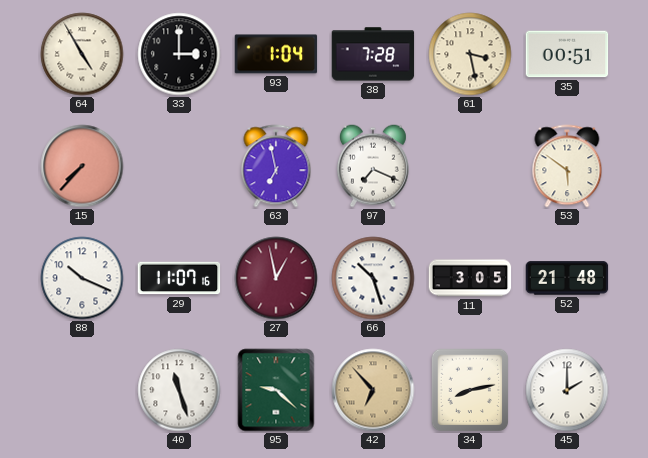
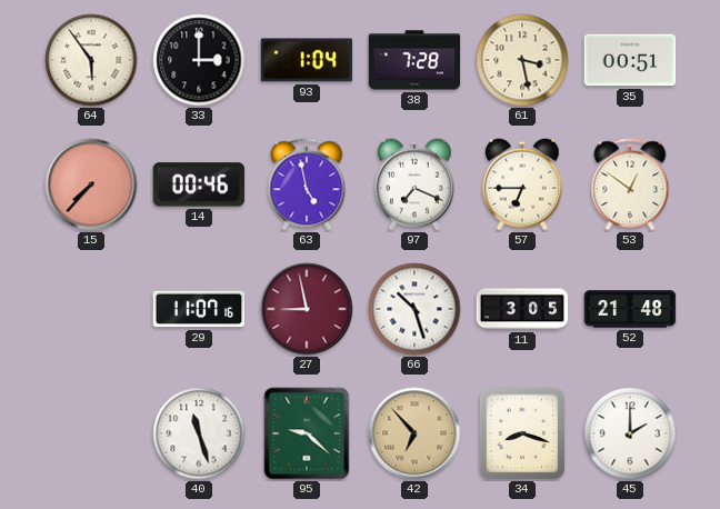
64: 4:55 -> 5:54 (91, 60)
14: none -> 00:46 (199, 184)
63: 6:58 -> 4:58 (307, 184)
57: none -> 6:45 (522, 184)
53: 5:51 -> 12:51 (630, 184)
88: 10:19 -> none (82, 278)
27: 12:58 -> 8:58 (307, 309)
34: 8:13 -> 8:18 (522, 433)
